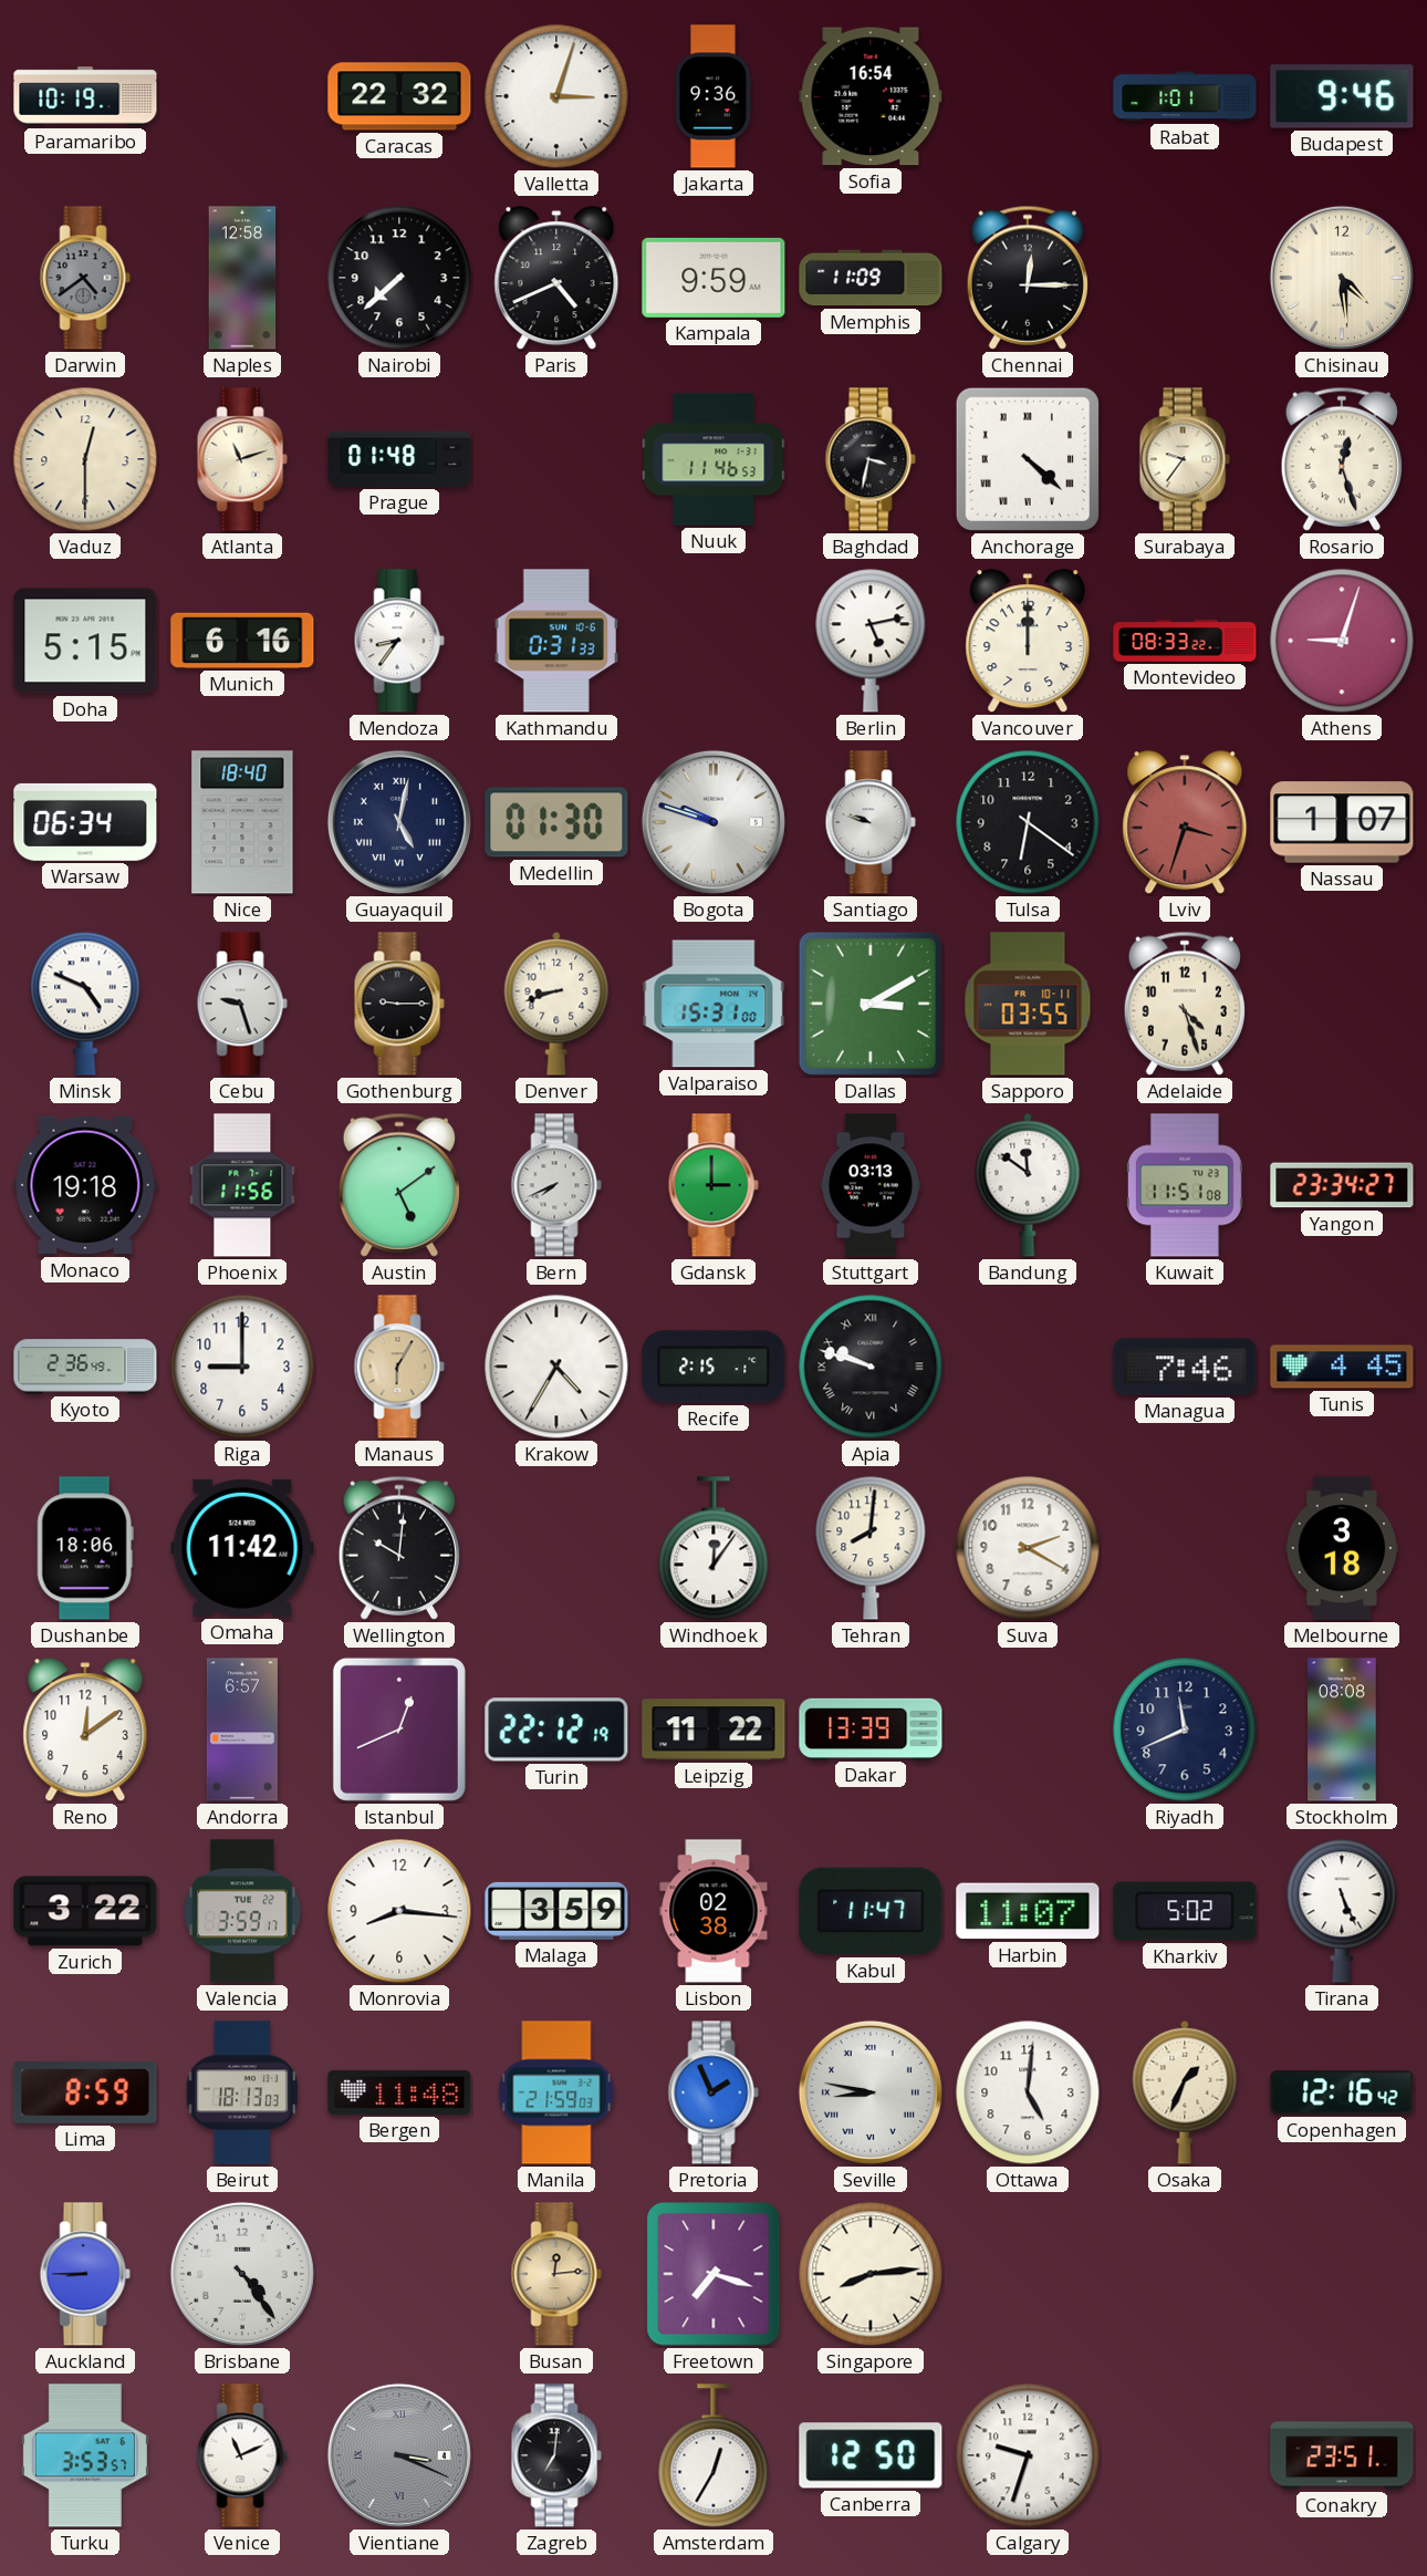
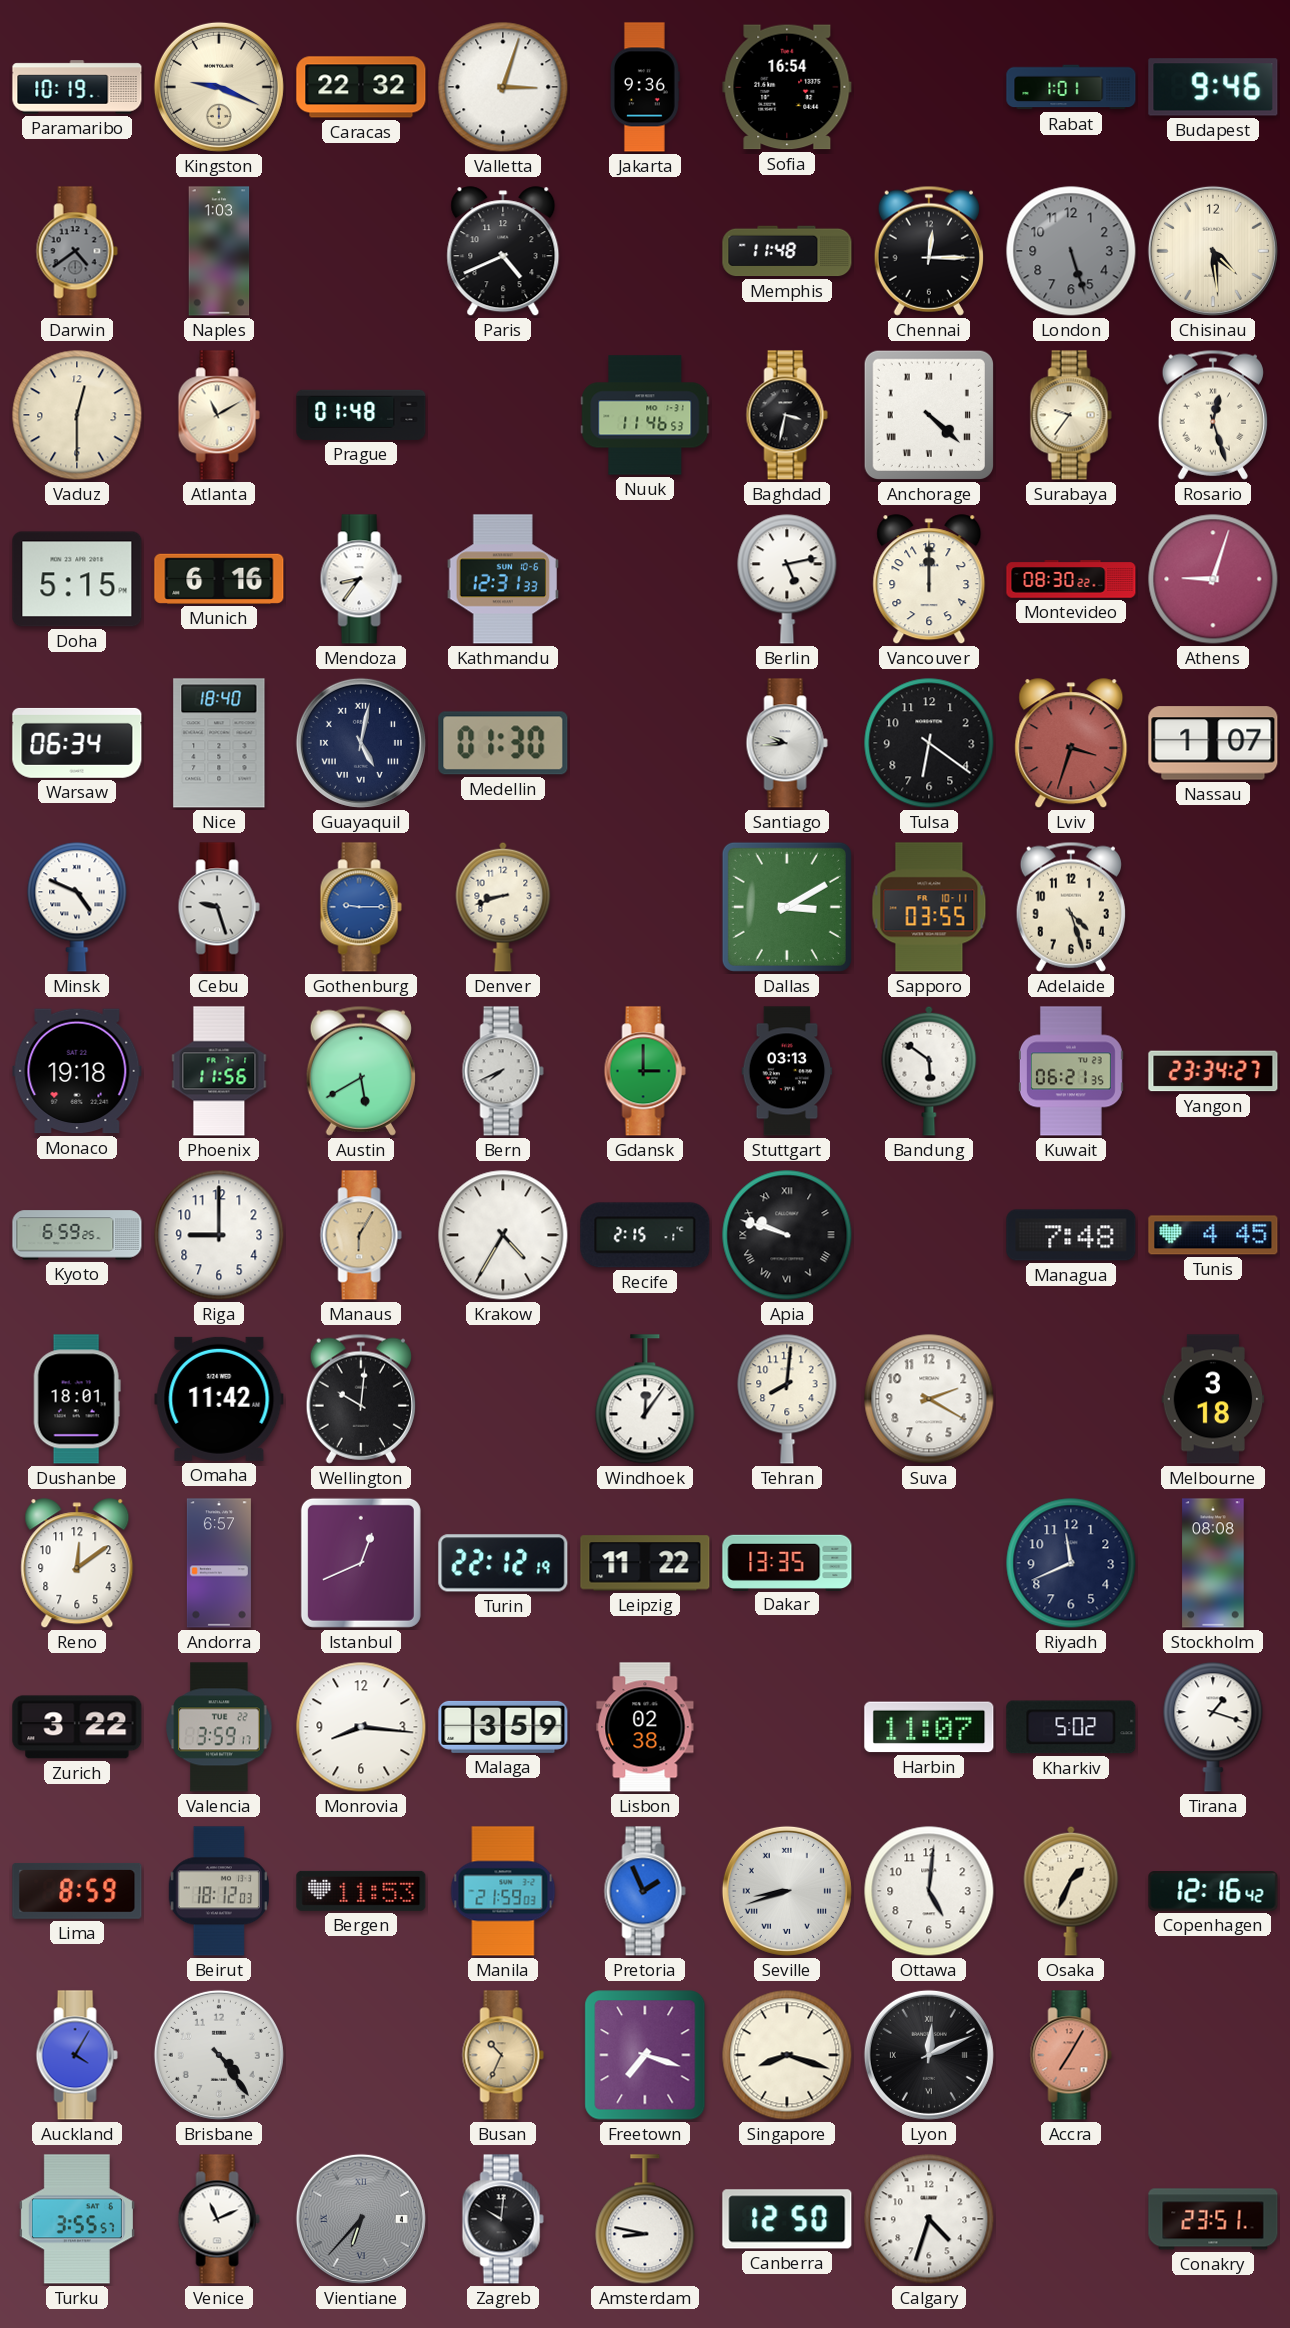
Kingston: none -> 9:19 (219, 87)
Naples: 12:58 -> 1:03 (219, 251)
Nairobi: 7:38 -> none (399, 278)
Kampala: 9:59 -> none (713, 278)
Memphis: 11:09 -> 11:48 (787, 251)
London: none -> 5:27 (1071, 251)
Atlanta: 11:12 -> 11:10 (219, 415)
Kathmandu: 0:31 -> 12:31 (503, 579)
Montevideo: 08:33 -> 08:30 (1071, 579)
Bogota: 9:48 -> none (713, 822)
Santiago: 9:48 -> 9:44 (787, 743)
Gothenburg dial: black -> blue (361, 907)
Valparaiso: 15:31 -> none (713, 1004)
Austin: 5:09 -> 5:40 (361, 1071)
Bandung: 11:51 -> 5:51 (929, 1071)
Kuwait: 11:51 -> 06:21 (1071, 1071)
Kyoto: 2:36 -> 6:59 (77, 1235)
Managua: 7:46 -> 7:48 (1071, 1235)
Dushanbe: 18:06 -> 18:01 (77, 1399)
Dakar: 13:39 -> 13:35 (787, 1562)
Kabul: 11:47 -> none (871, 1911)
Tirana: 5:26 -> 1:18 (1213, 1727)
Beirut: 18:13 -> 18:12 (219, 1891)
Bergen: 11:48 -> 11:53 (361, 1891)
Seville: 8:47 -> 8:42 (787, 1891)
Auckland: 8:45 -> 4:05 (77, 2055)
Busan: 12:14 -> 10:34 (503, 2055)
Singapore: 8:14 -> 8:18 (787, 2055)
Lyon: none -> 12:11 (929, 2055)
Accra: none -> 7:05 (1071, 2055)
Turku: 3:53 -> 3:55 (77, 2219)
Vientiane: 3:19 -> 6:37 (361, 2219)
Zagreb: 7:01 -> 10:01 (503, 2219)
Amsterdam: 12:35 -> 8:47 (645, 2219)
Calgary: 9:33 -> 4:33 (929, 2219)
